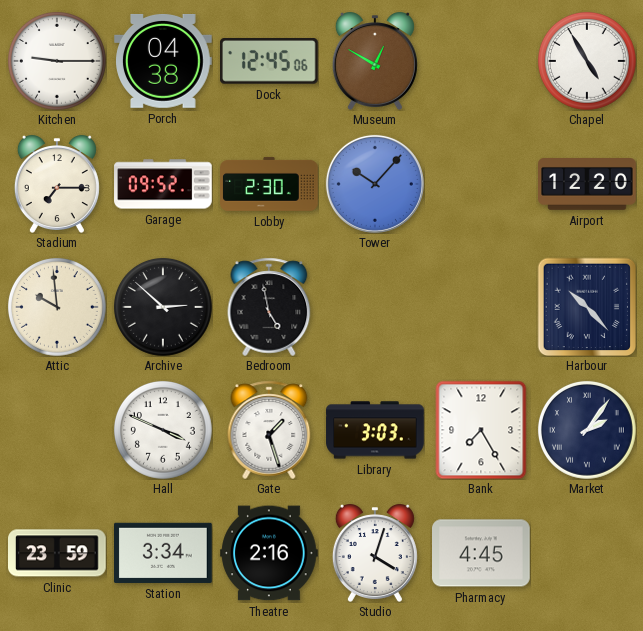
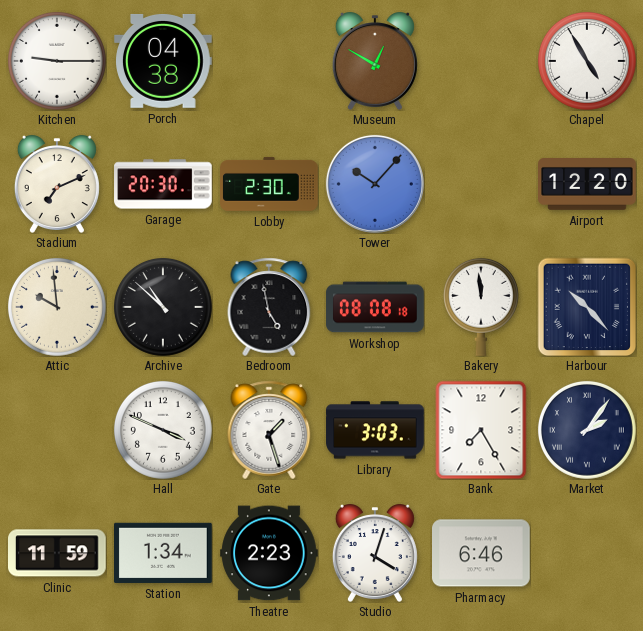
Dock: 12:45 -> none (270, 62)
Stadium: 7:15 -> 7:11 (57, 184)
Garage: 09:52 -> 20:30 (163, 184)
Archive: 2:52 -> 10:52 (163, 307)
Workshop: none -> 08:08 (375, 307)
Bakery: none -> 11:59 (481, 307)
Clinic: 23:59 -> 11:59 (58, 553)
Station: 3:34 -> 1:34 (164, 553)
Theatre: 2:16 -> 2:23 (269, 553)
Pharmacy: 4:45 -> 6:46 (482, 553)
